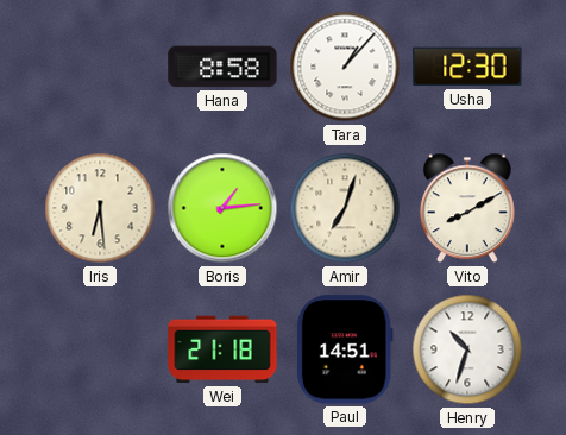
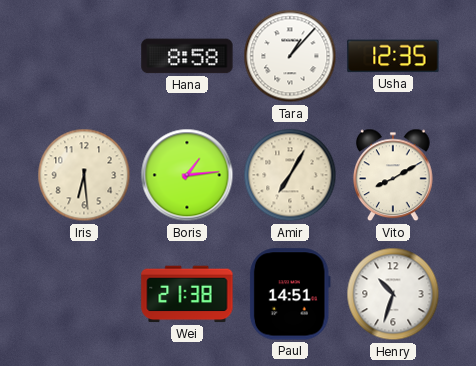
Usha: 12:30 -> 12:35 (393, 56)
Amir: 7:03 -> 7:05 (290, 175)
Wei: 21:18 -> 21:38 (187, 294)
